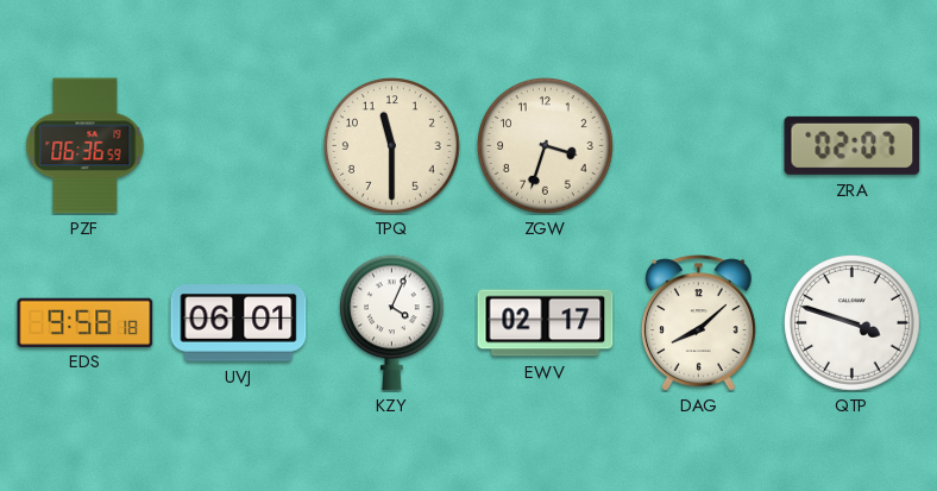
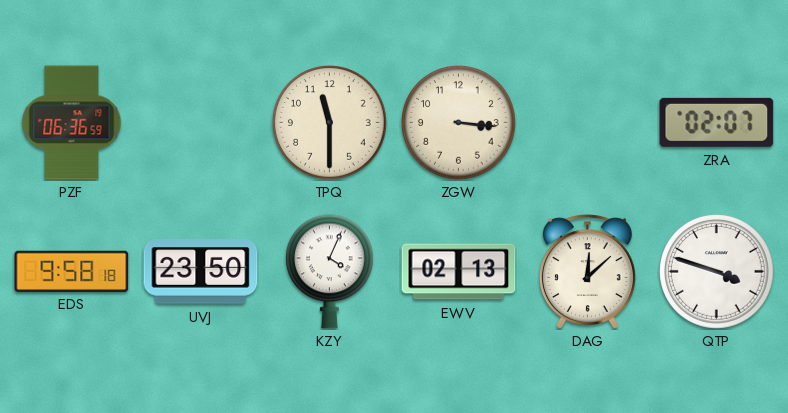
ZGW: 3:33 -> 3:16 (459, 123)
UVJ: 06:01 -> 23:50 (201, 272)
EWV: 02:17 -> 02:13 (459, 272)
DAG: 8:08 -> 12:08 (587, 272)
